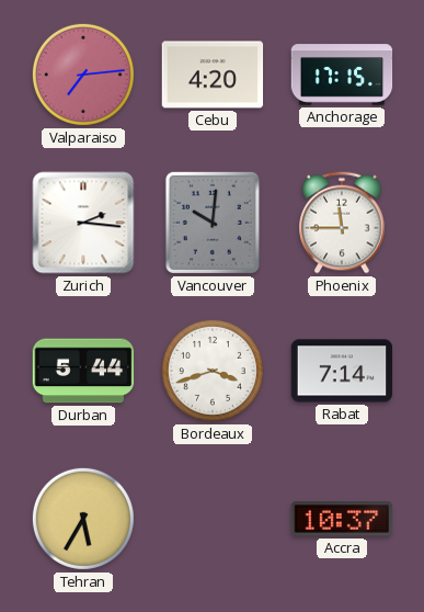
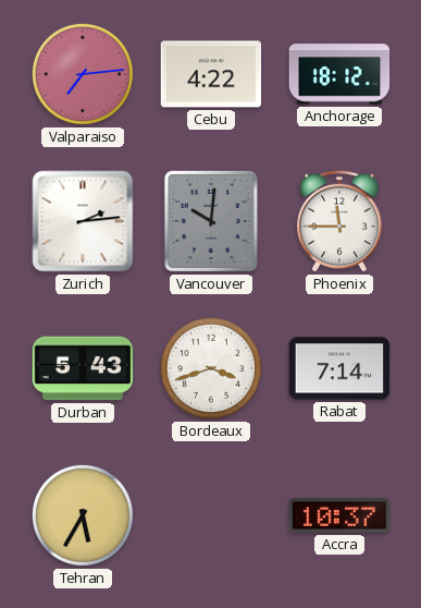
Cebu: 4:20 -> 4:22 (211, 74)
Anchorage: 17:15 -> 18:12 (339, 74)
Zurich: 2:16 -> 2:14 (83, 221)
Durban: 5:44 -> 5:43 (83, 368)
